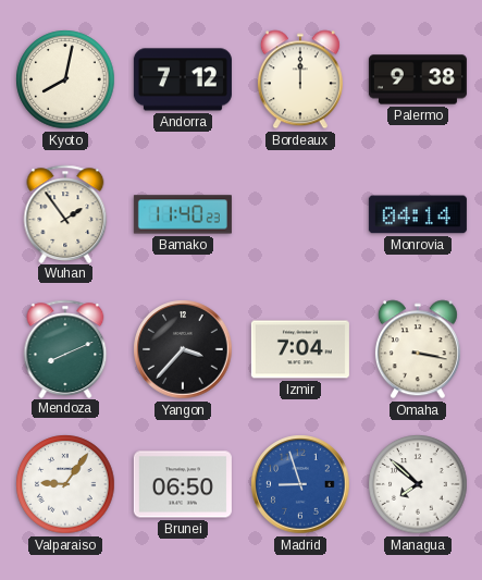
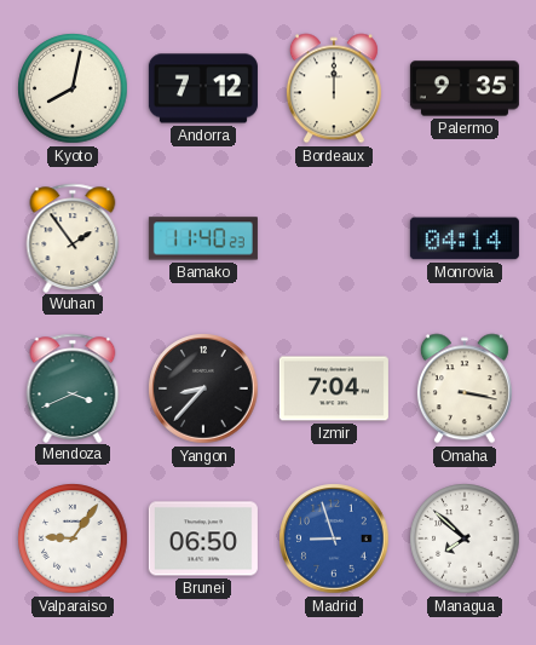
Palermo: 9:38 -> 9:35 (465, 88)
Mendoza: 8:11 -> 3:41 (73, 387)
Yangon: 3:37 -> 8:37 (203, 388)
